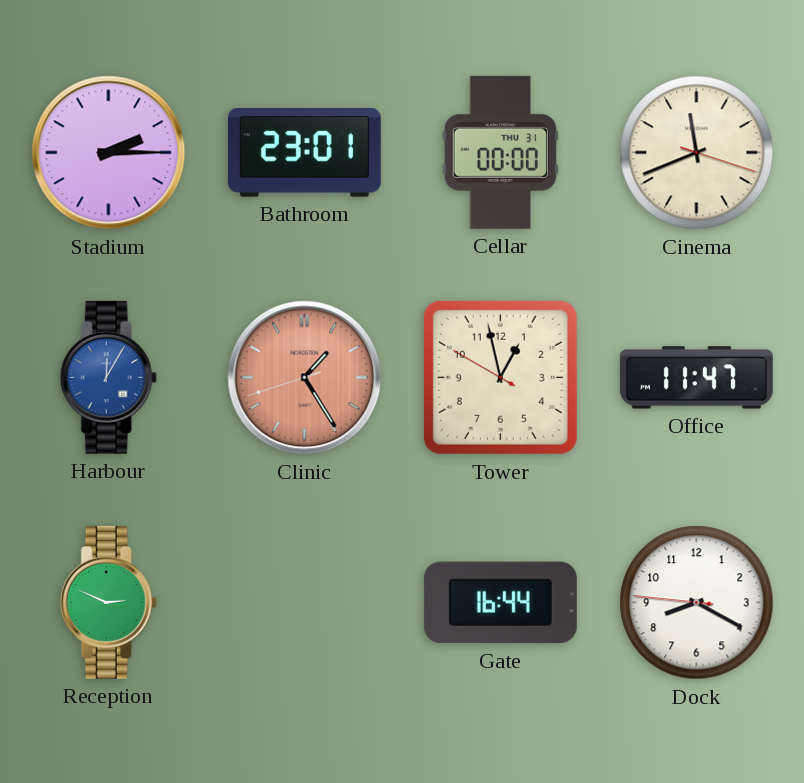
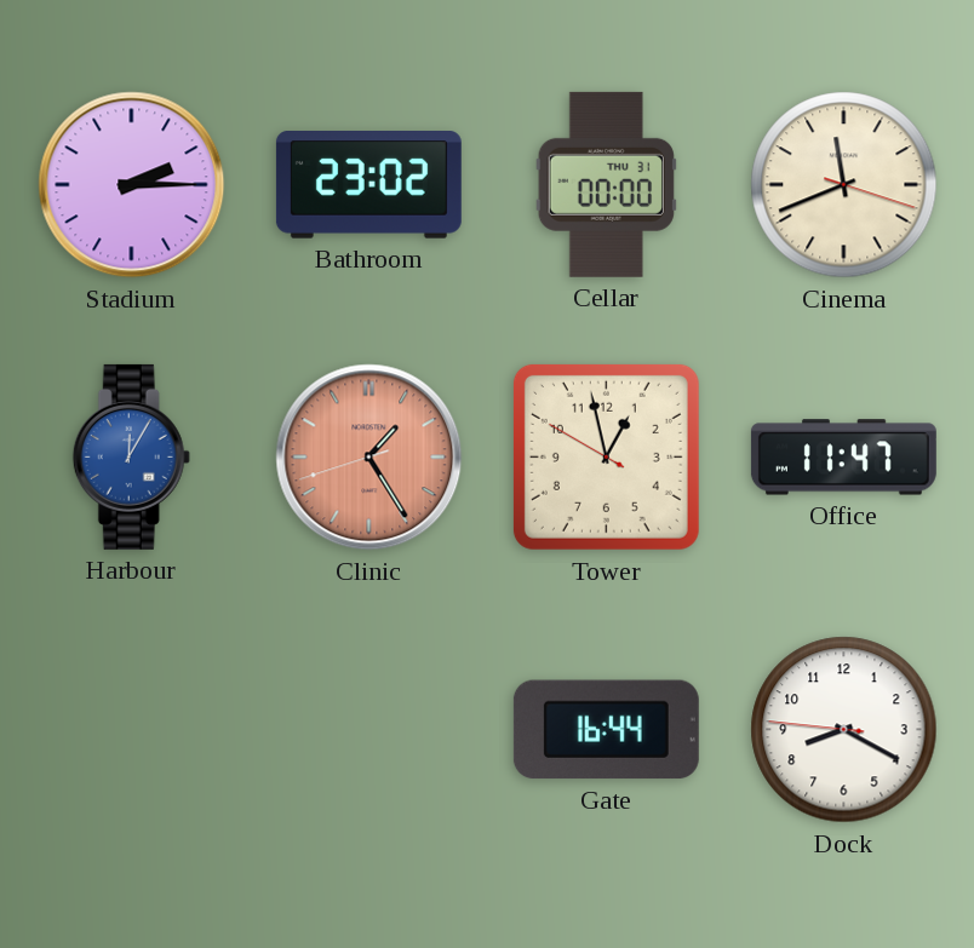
Bathroom: 23:01 -> 23:02 (368, 185)
Reception: 2:49 -> none (108, 602)
